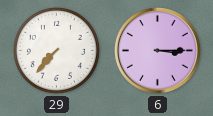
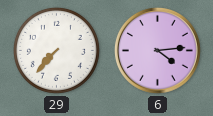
6: 3:15 -> 4:14 (157, 50)
